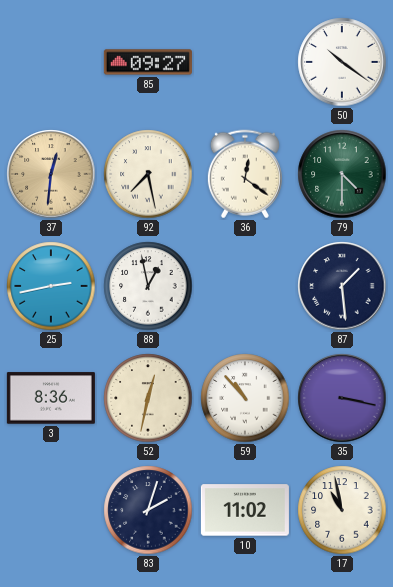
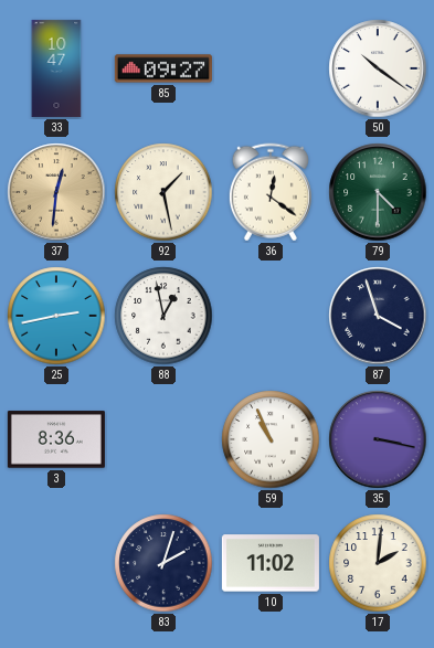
33: none -> 10:47 (56, 68)
92: 7:28 -> 1:28 (163, 192)
87: 1:29 -> 3:57 (378, 316)
52: 12:32 -> none (148, 398)
59: 10:53 -> 10:56 (271, 439)
17: 10:58 -> 2:01 (378, 563)
